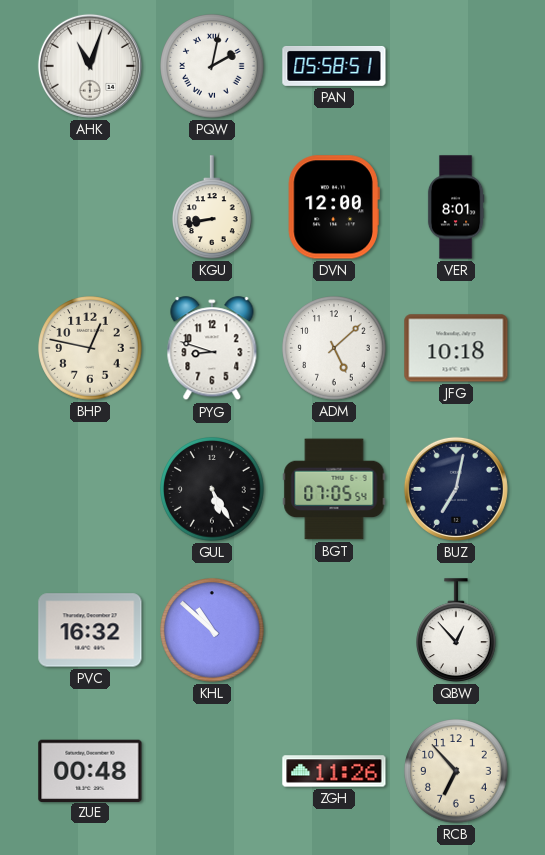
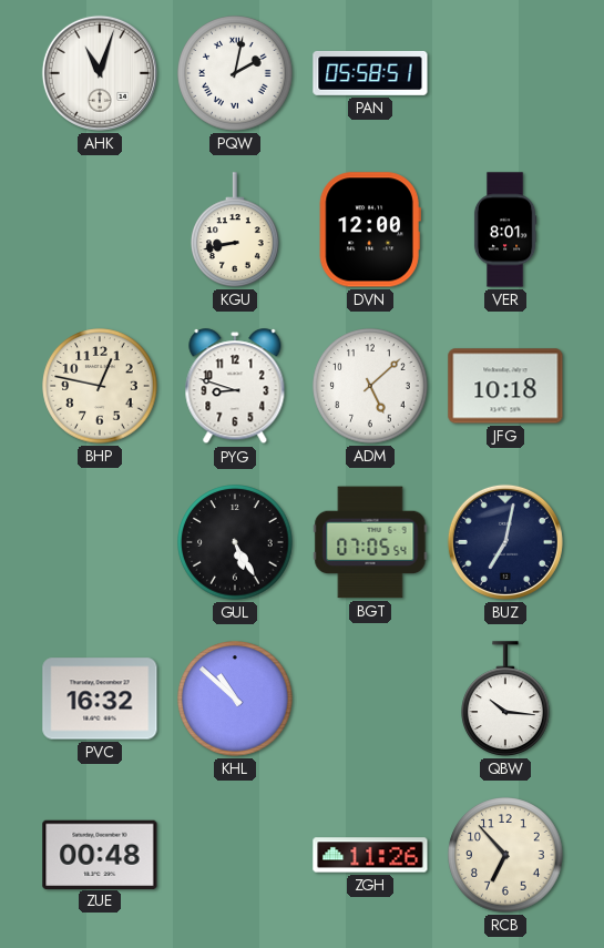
QBW: 12:53 -> 10:16 (506, 699)
